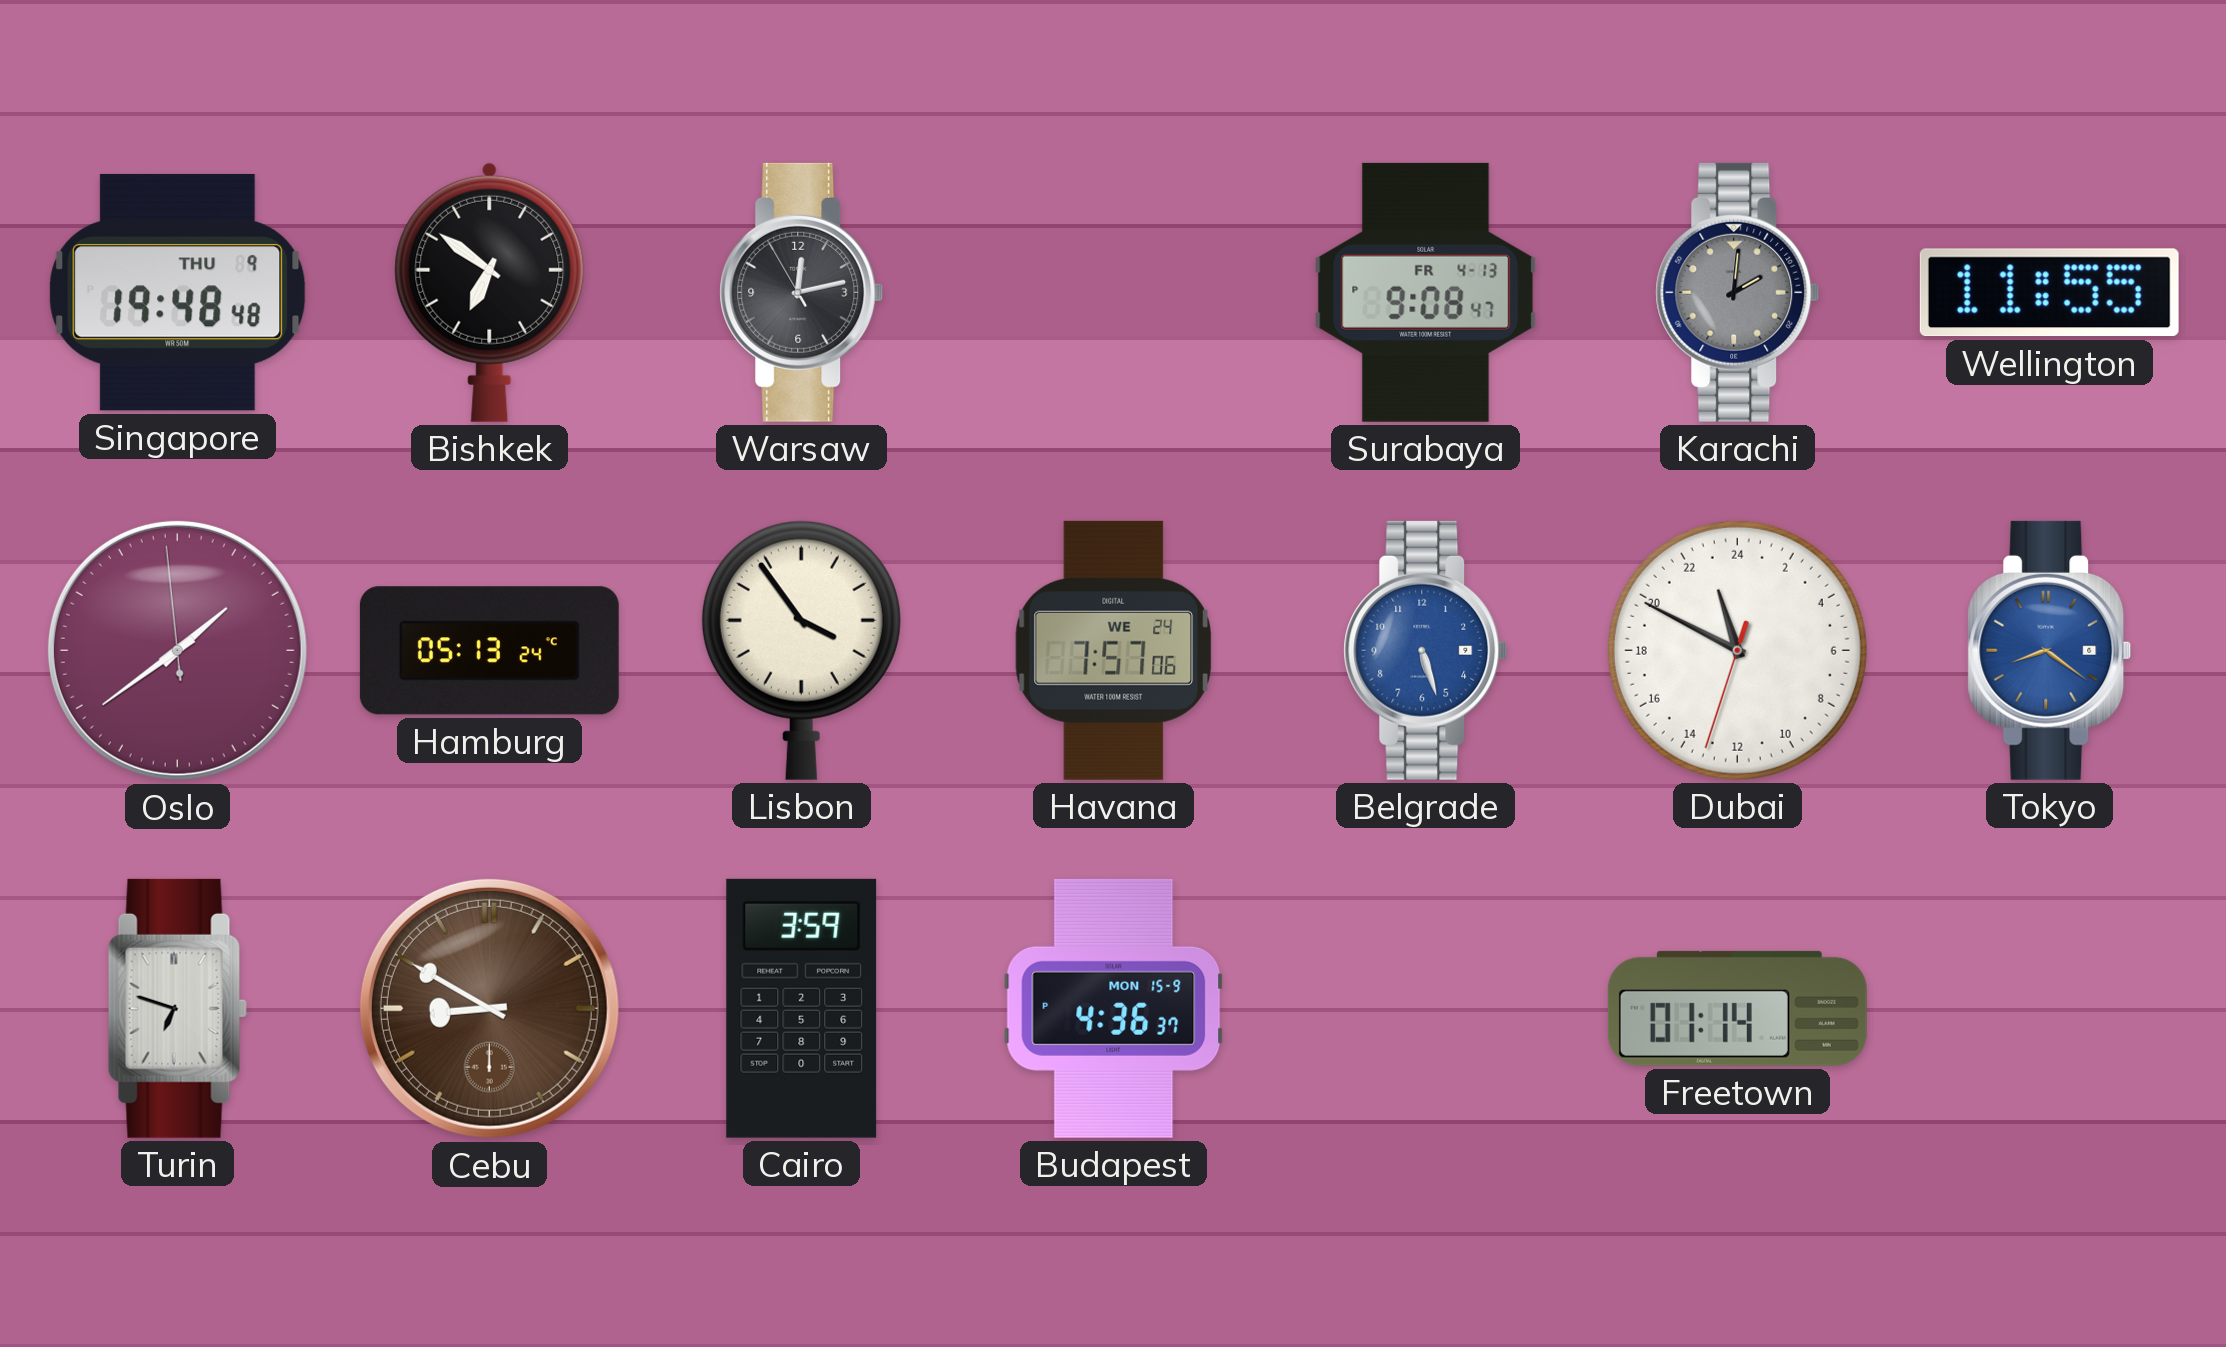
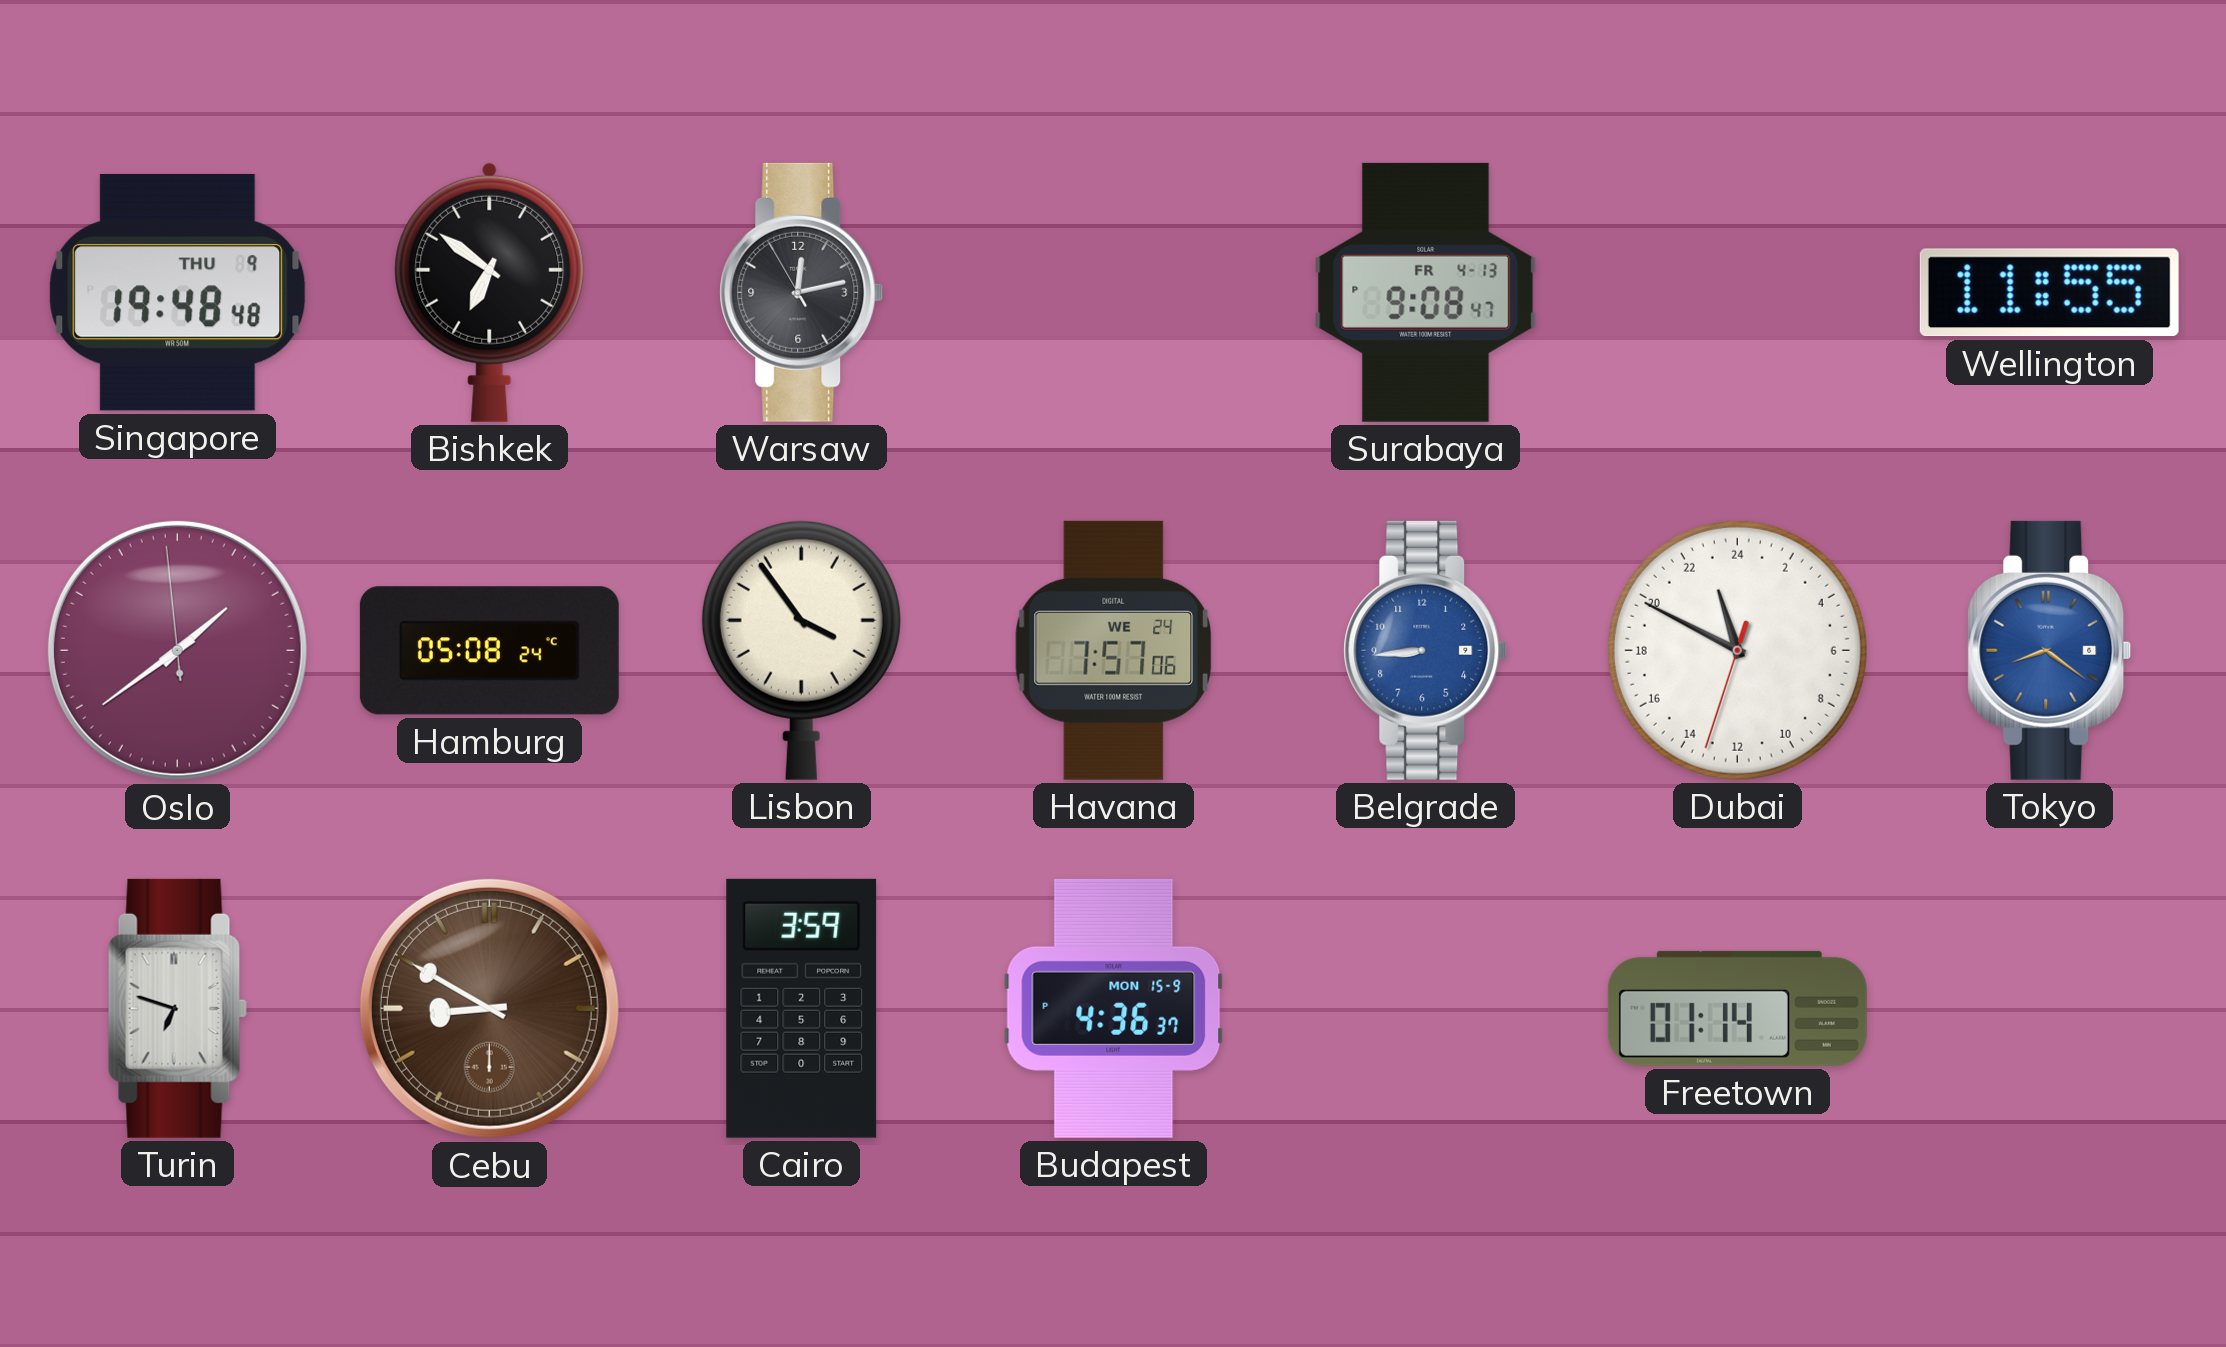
Karachi: 2:01 -> none (1738, 292)
Hamburg: 05:13 -> 05:08 (489, 651)
Belgrade: 5:27 -> 8:44 (1426, 650)
